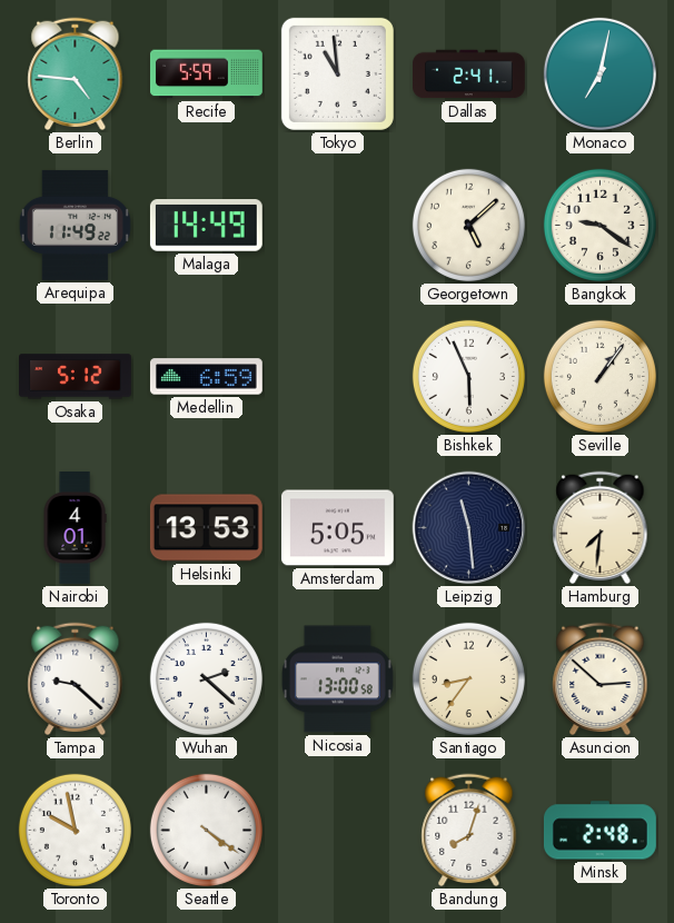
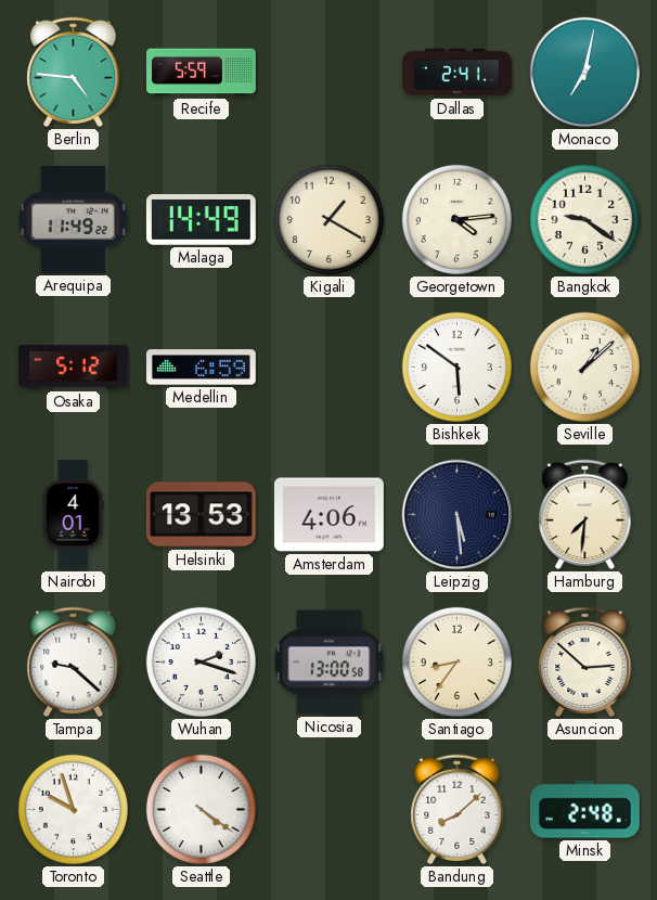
Tokyo: 10:59 -> none (337, 73)
Kigali: none -> 1:20 (328, 219)
Georgetown: 5:08 -> 4:14 (456, 219)
Bishkek: 5:56 -> 5:51 (456, 367)
Seville: 1:06 -> 1:08 (584, 367)
Amsterdam: 5:05 -> 4:06 (328, 515)
Leipzig: 11:29 -> 5:29 (458, 515)
Wuhan: 2:22 -> 2:18 (201, 661)
Toronto: 9:58 -> 9:57 (73, 809)
Bandung: 8:03 -> 8:08 (458, 810)
